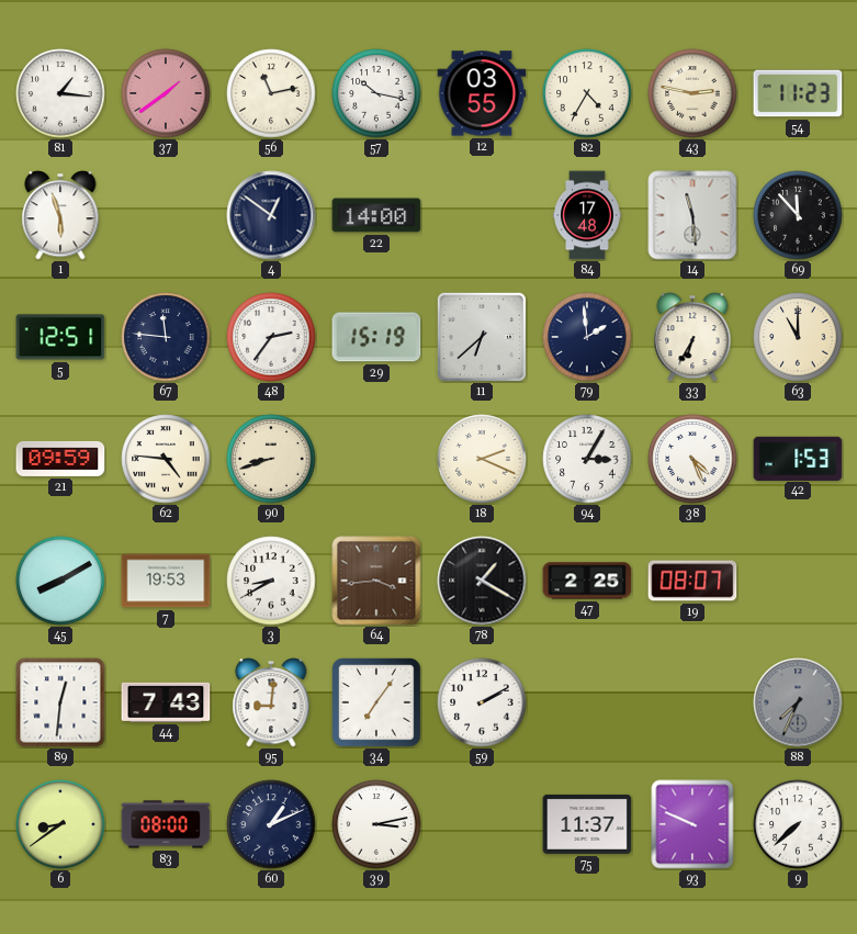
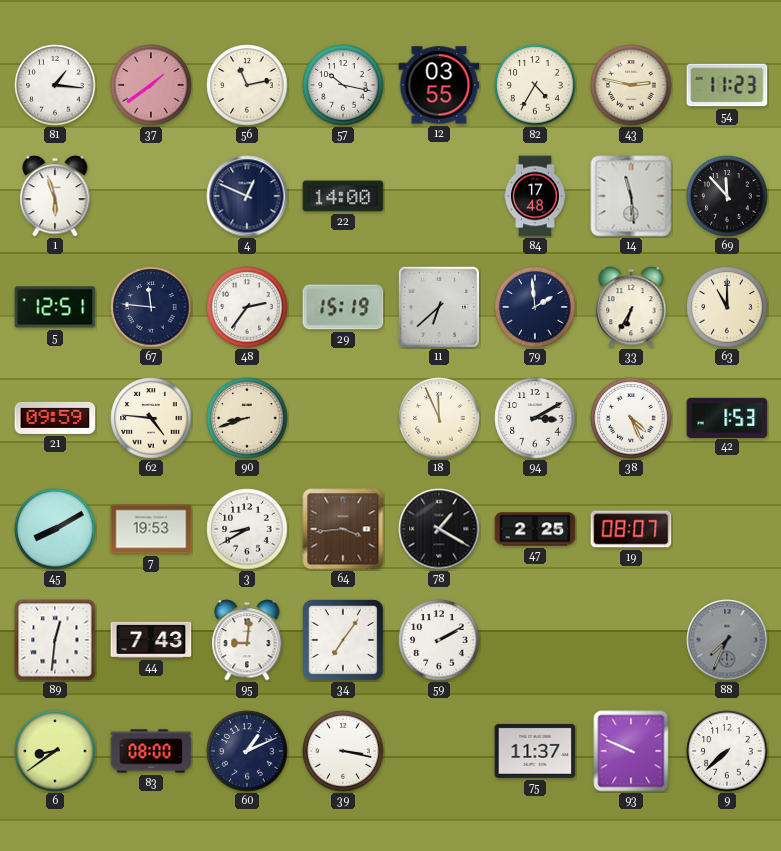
4: 12:51 -> 12:49 (247, 196)
18: 2:19 -> 11:56 (439, 418)
94: 3:05 -> 3:10 (535, 418)
39: 3:13 -> 3:17 (343, 751)
